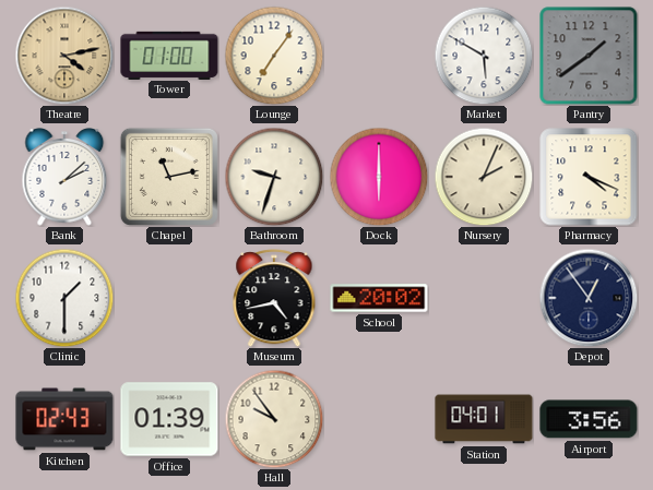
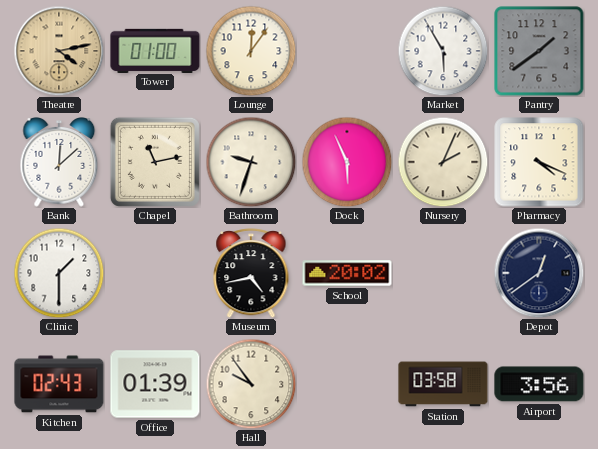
Lounge: 7:06 -> 12:06 (251, 51)
Market: 5:50 -> 5:55 (443, 51)
Bank: 2:08 -> 12:08 (59, 163)
Dock: 6:00 -> 5:56 (347, 162)
Depot: 12:54 -> 12:39 (539, 273)
Station: 04:01 -> 03:58 (443, 384)
